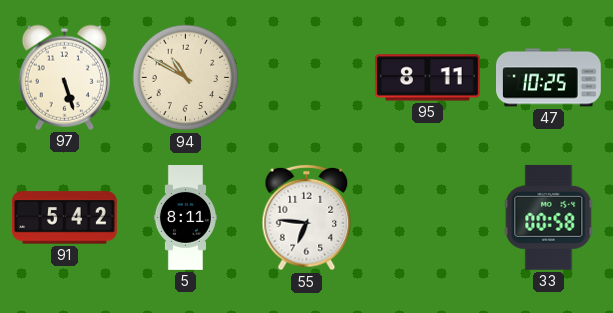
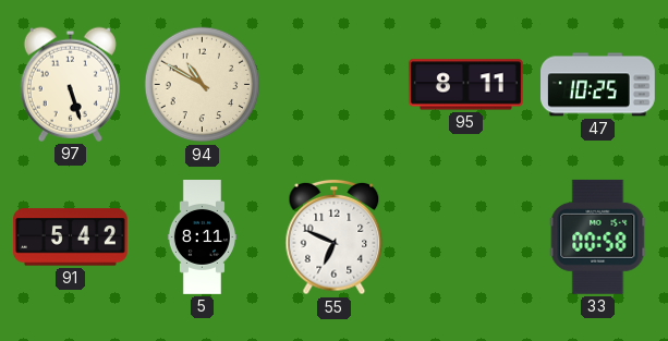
55: 6:46 -> 6:49 (335, 238)
